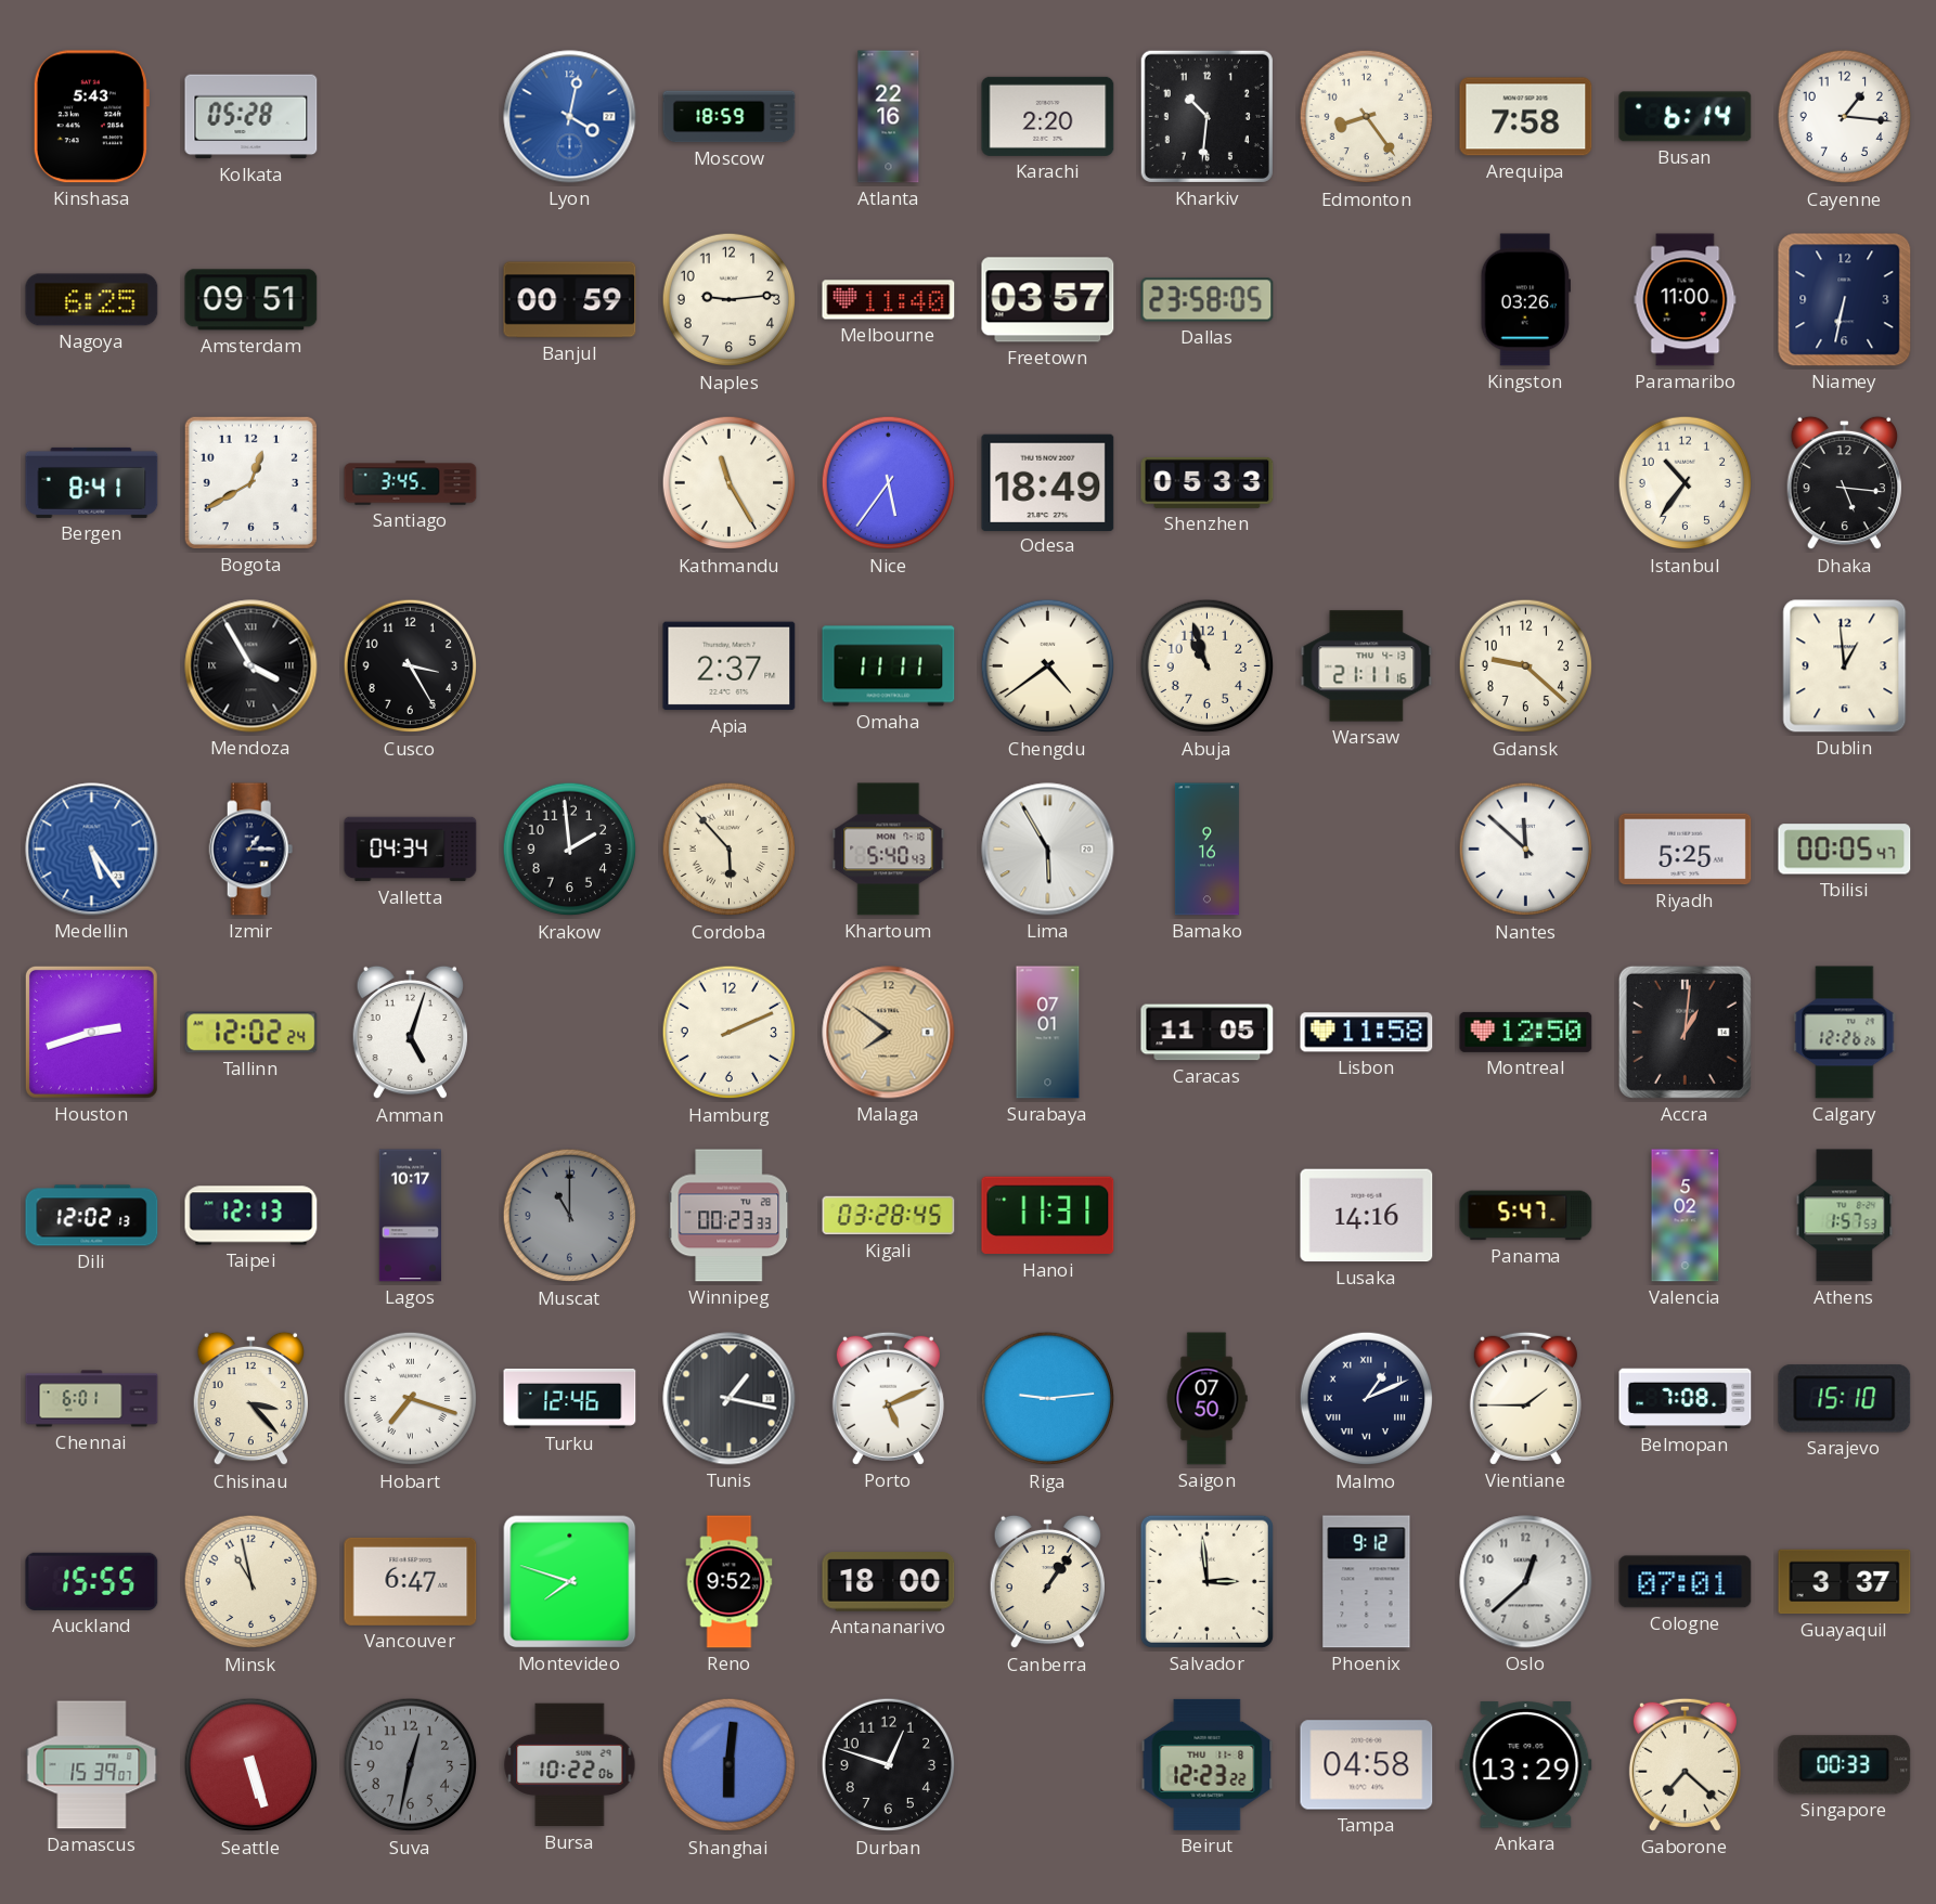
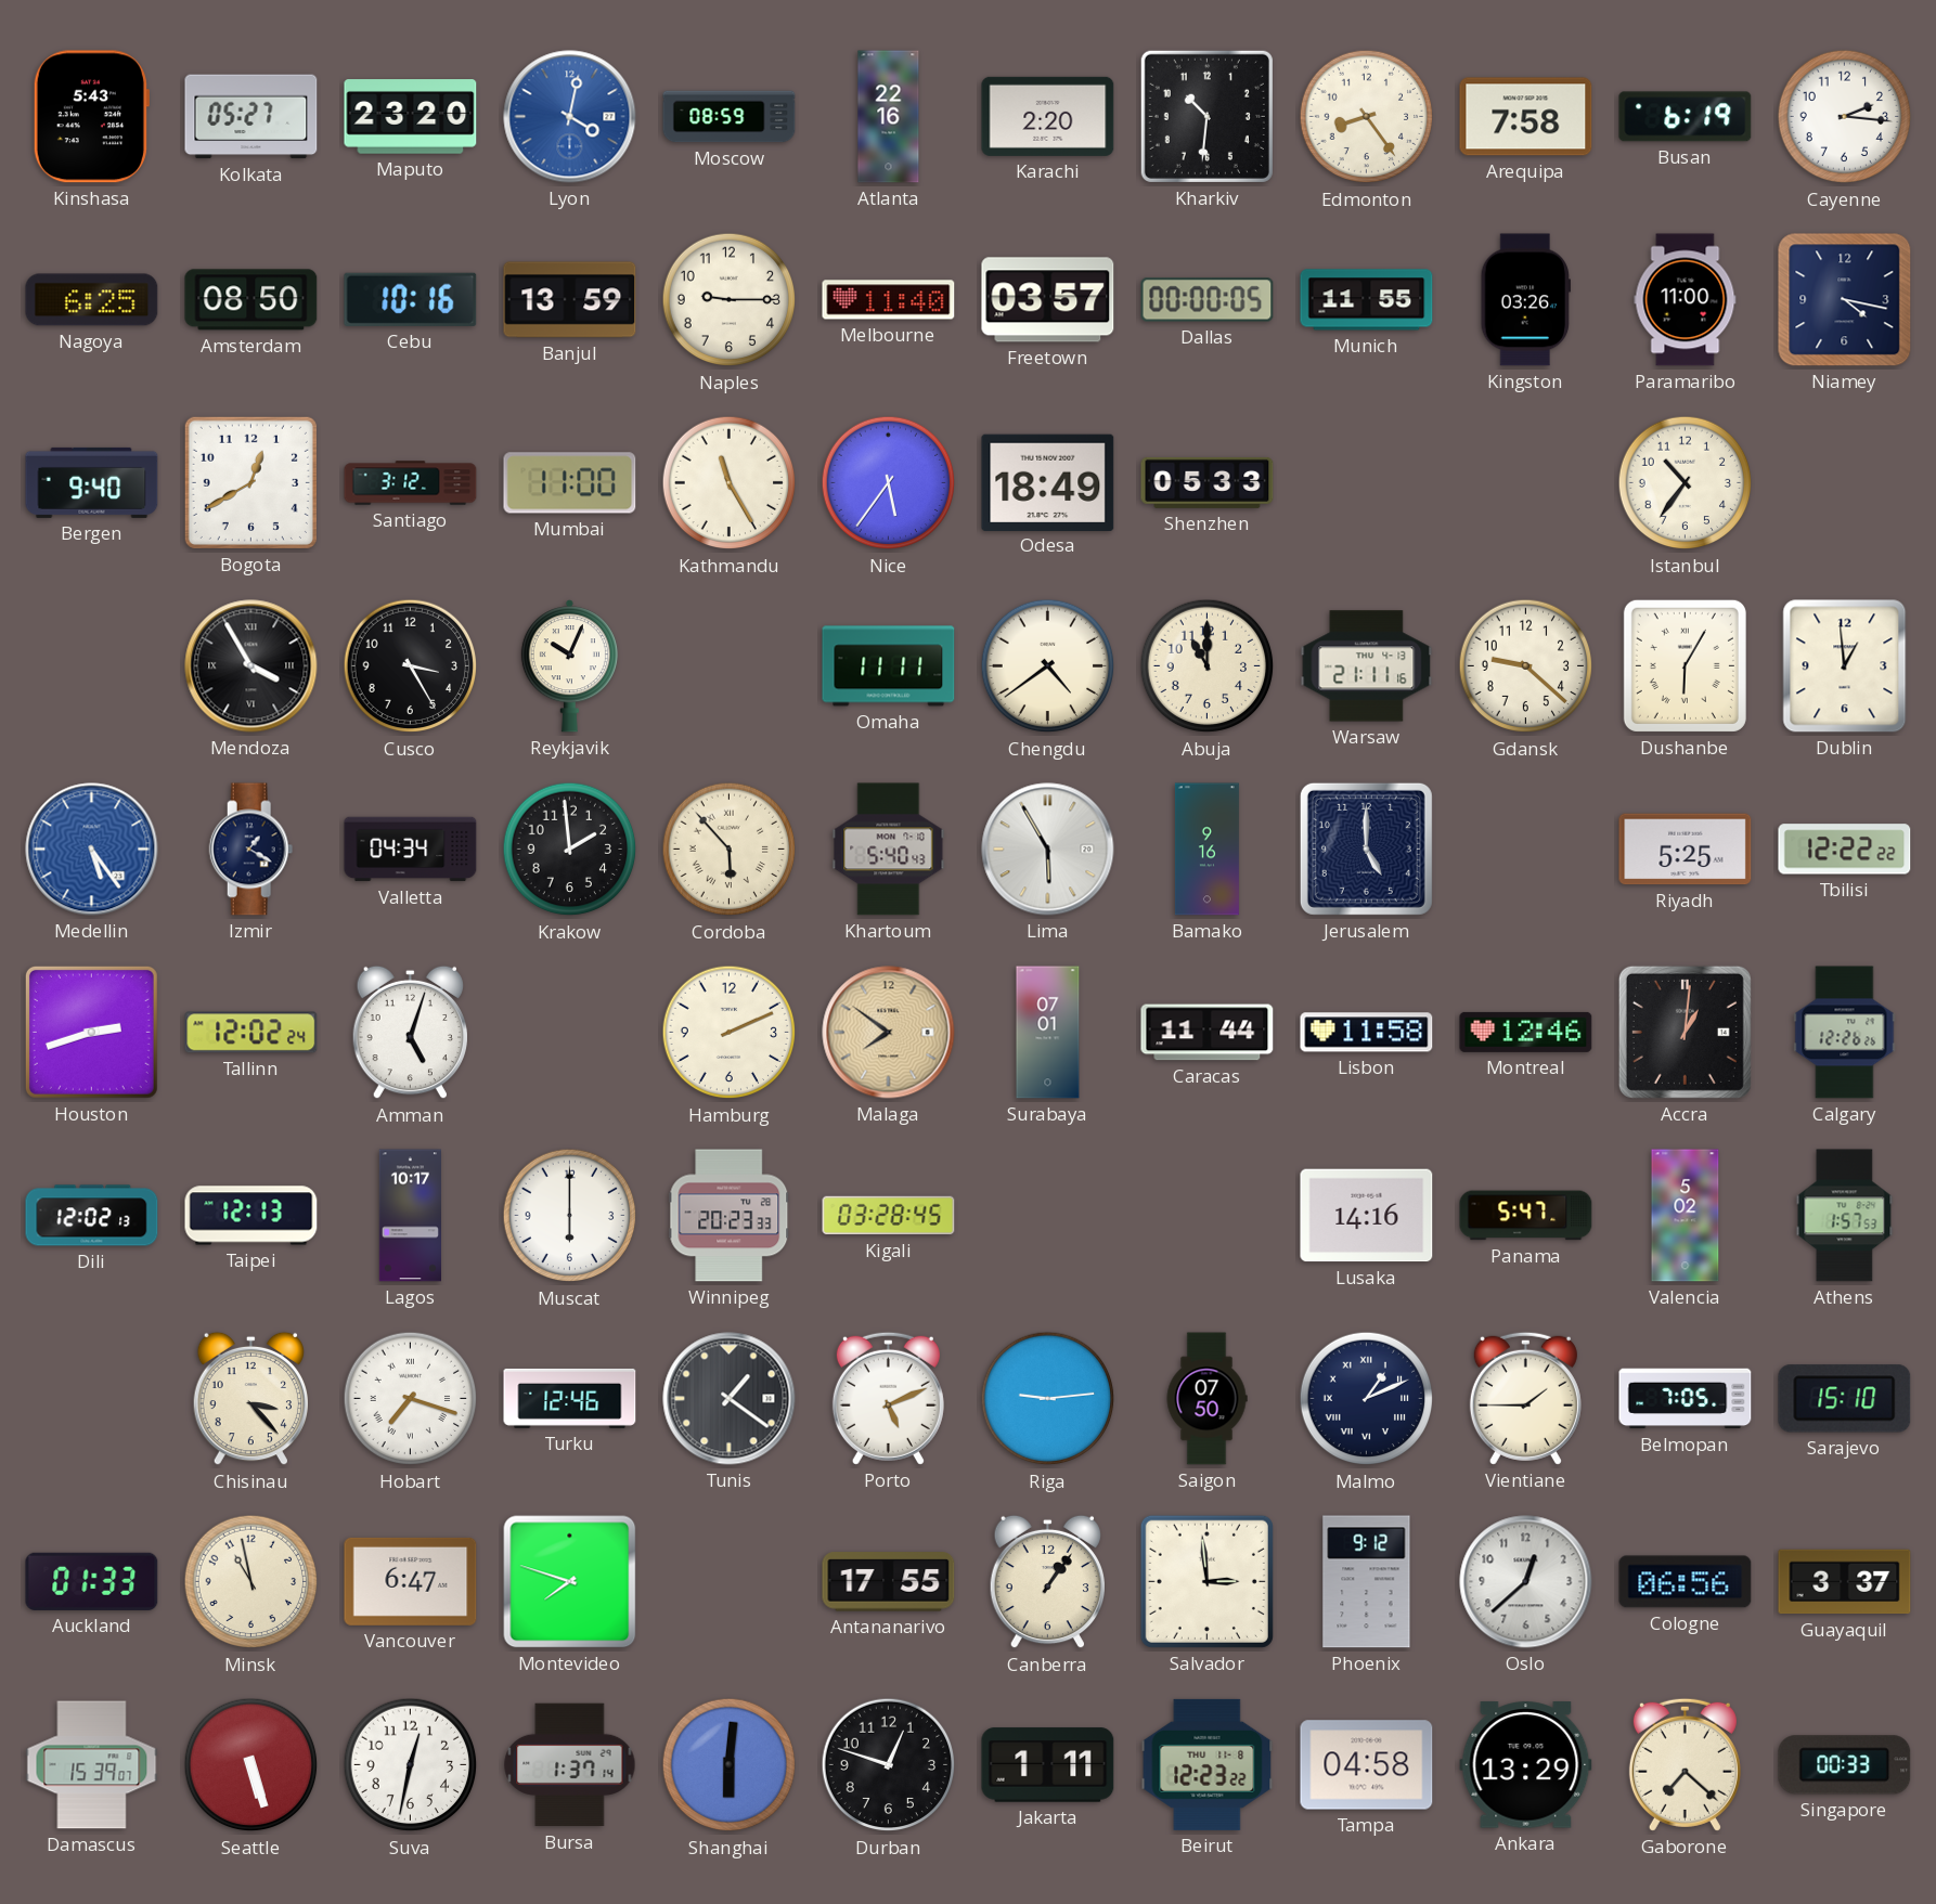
Kolkata: 05:28 -> 05:27 (251, 117)
Maputo: none -> 23:20 (411, 117)
Moscow: 18:59 -> 08:59 (730, 117)
Busan: 6:14 -> 6:19 (1686, 117)
Cayenne: 1:16 -> 2:16 (1845, 117)
Amsterdam: 09:51 -> 08:50 (251, 300)
Cebu: none -> 10:16 (411, 299)
Banjul: 00:59 -> 13:59 (570, 300)
Naples: 9:14 -> 9:15 (730, 300)
Dallas: 23:58 -> 00:00 (1208, 300)
Munich: none -> 11:55 (1367, 300)
Niamey: 6:32 -> 4:17 (1845, 300)
Bergen: 8:41 -> 9:40 (92, 482)
Santiago: 3:45 -> 3:12 (411, 483)
Mumbai: none -> 11:00 (570, 483)
Dhaka: 5:16 -> none (1844, 483)
Reykjavik: none -> 10:04 (569, 666)
Apia: 2:37 -> none (730, 666)
Abuja: 10:57 -> 11:00 (1208, 666)
Dushanbe: none -> 6:05 (1685, 665)
Izmir: 1:15 -> 1:20 (251, 850)
Jerusalem: none -> 5:00 (1366, 849)
Nantes: 11:52 -> none (1526, 850)
Tbilisi: 00:05 -> 12:22 (1845, 850)
Caracas: 11:05 -> 11:44 (1208, 1033)
Montreal: 12:50 -> 12:46 (1526, 1032)
Muscat: 11:00 -> 6:00 (570, 1216)
Muscat dial: grey -> white (570, 1216)
Winnipeg: 00:23 -> 20:23 (730, 1216)
Hanoi: 11:31 -> none (1048, 1216)
Chennai: 6:01 -> none (92, 1399)
Tunis: 1:17 -> 1:21 (730, 1399)
Belmopan: 7:08 -> 7:05 (1686, 1399)
Auckland: 15:55 -> 01:33 (92, 1581)
Reno: 9:52 -> none (730, 1582)
Antananarivo: 18:00 -> 17:55 (889, 1582)
Cologne: 07:01 -> 06:56 (1686, 1582)
Suva dial: grey -> white (411, 1765)
Bursa: 10:22 -> 1:37 (570, 1765)
Jakarta: none -> 1:11 (1048, 1765)
